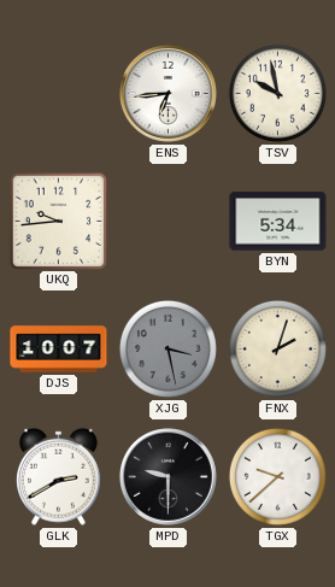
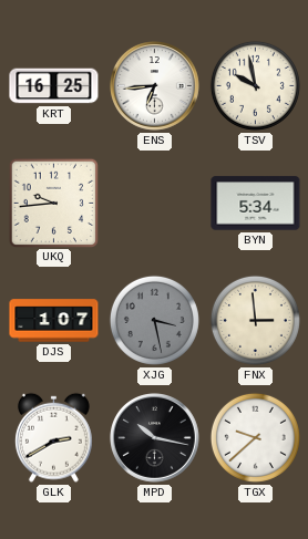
KRT: none -> 16:25 (54, 86)
DJS: 10:07 -> 1:07 (54, 321)
FNX: 2:03 -> 2:59 (255, 320)
MPD: 9:30 -> 10:17 (155, 438)
